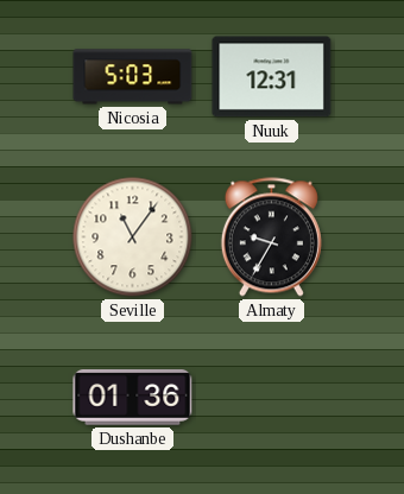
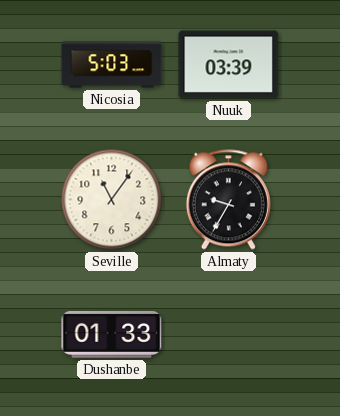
Nuuk: 12:31 -> 03:39 (229, 65)
Dushanbe: 01:36 -> 01:33 (112, 335)
